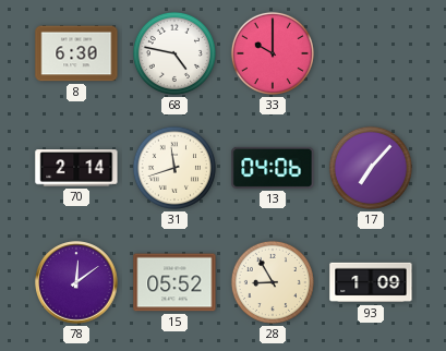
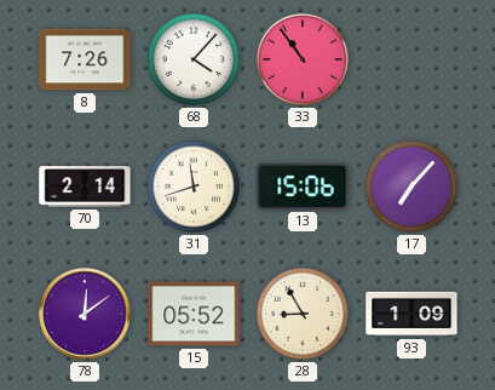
8: 6:30 -> 7:26 (85, 59)
68: 4:47 -> 4:07 (194, 59)
33: 10:00 -> 10:54 (303, 59)
13: 04:06 -> 15:06 (303, 187)
